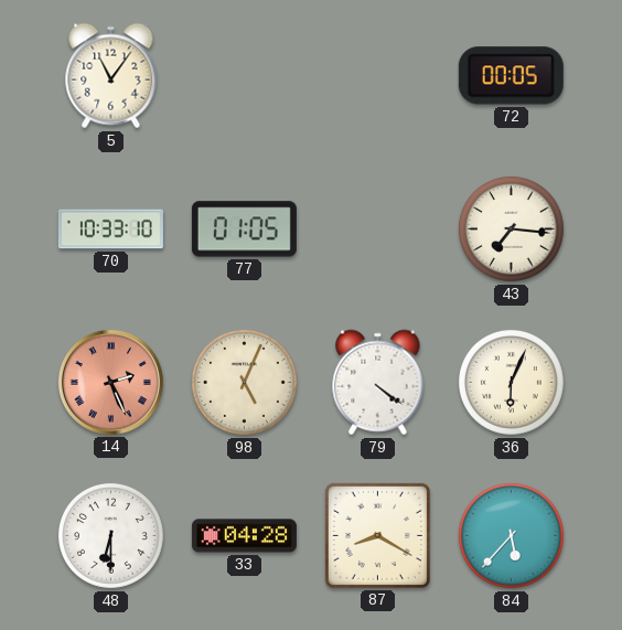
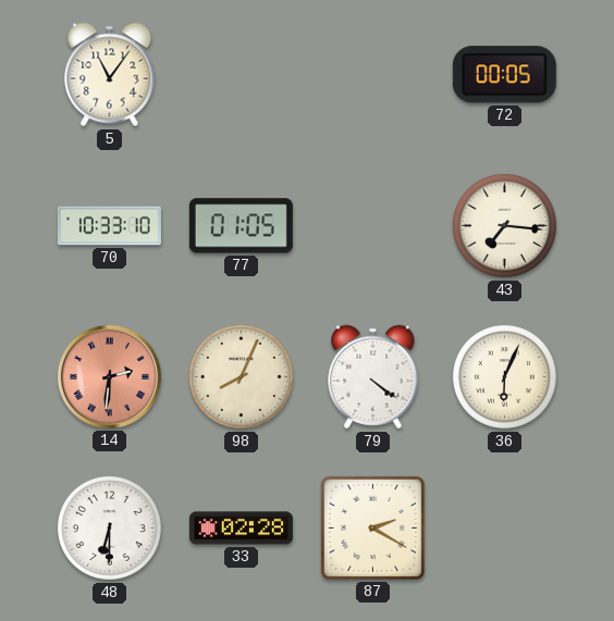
14: 2:26 -> 2:31 (109, 376)
98: 5:04 -> 8:04 (241, 376)
33: 04:28 -> 02:28 (241, 529)
87: 8:20 -> 2:20 (372, 527)
84: 5:37 -> none (511, 535)
